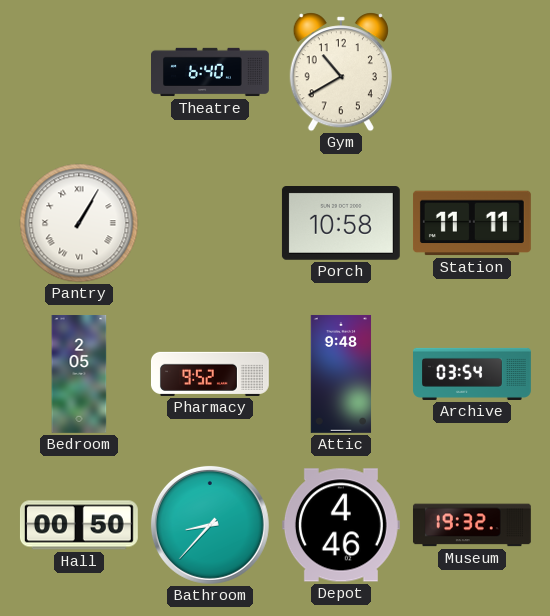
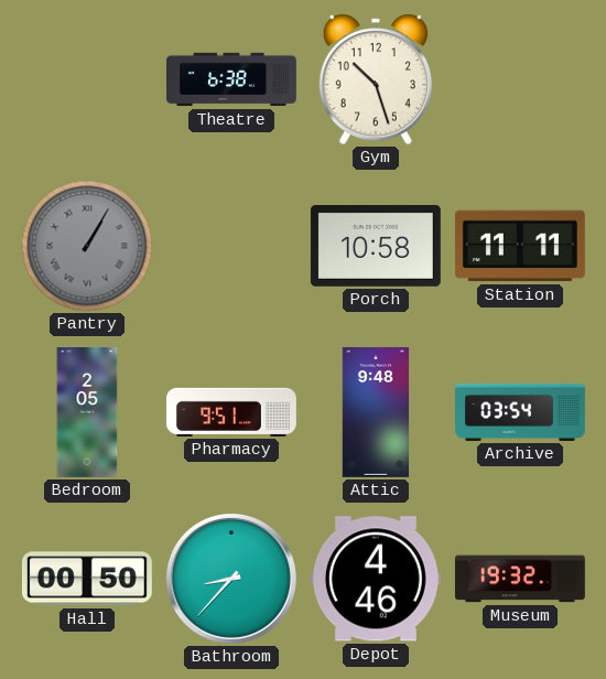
Theatre: 6:40 -> 6:38 (232, 79)
Gym: 10:40 -> 10:27 (376, 79)
Pantry dial: white -> grey (87, 246)
Pharmacy: 9:52 -> 9:51 (231, 412)
